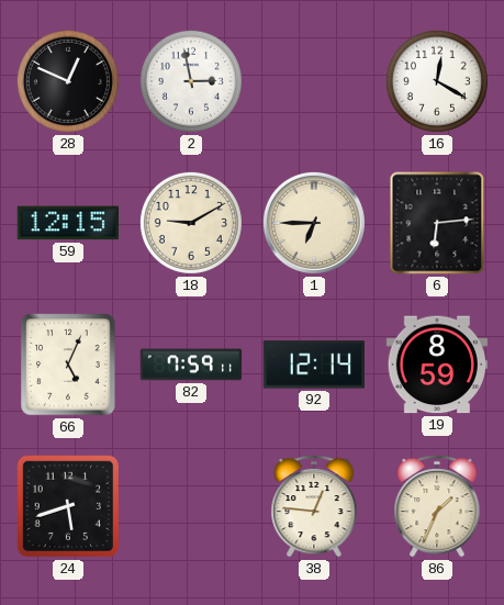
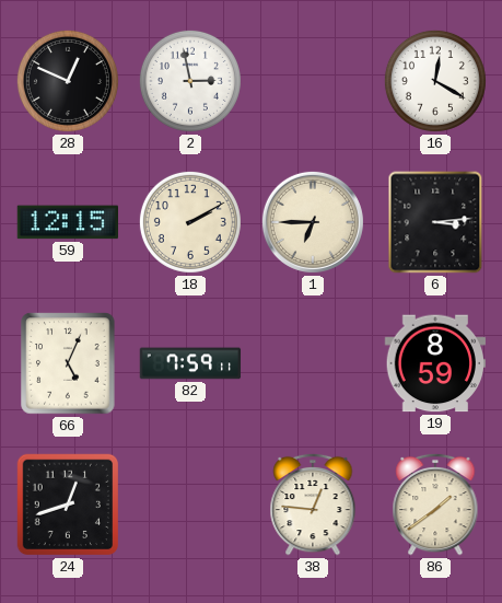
18: 9:10 -> 2:10 (190, 222)
6: 6:14 -> 3:14 (435, 222)
92: 12:14 -> none (313, 365)
24: 5:42 -> 12:42 (68, 505)
86: 1:34 -> 1:39 (435, 505)
